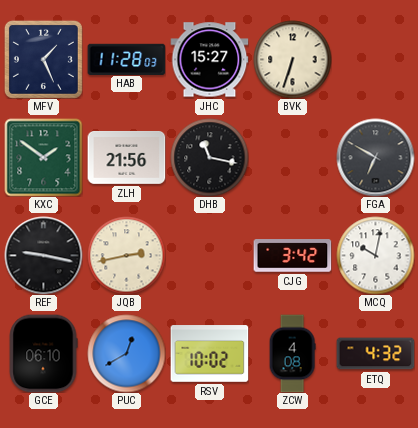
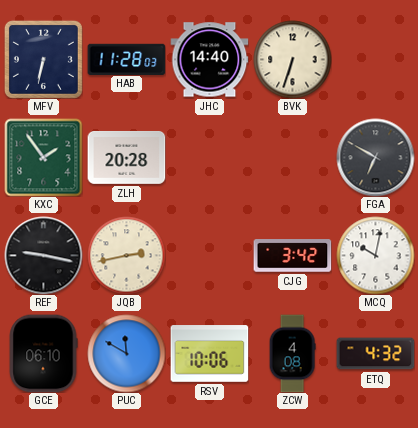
MFV: 1:26 -> 6:32 (43, 59)
JHC: 15:27 -> 14:40 (209, 60)
KXC: 1:51 -> 1:54 (43, 157)
ZLH: 21:56 -> 20:28 (126, 157)
DHB: 11:17 -> none (209, 157)
PUC: 12:40 -> 11:50 (126, 353)
RSV: 10:02 -> 10:06 (209, 354)
